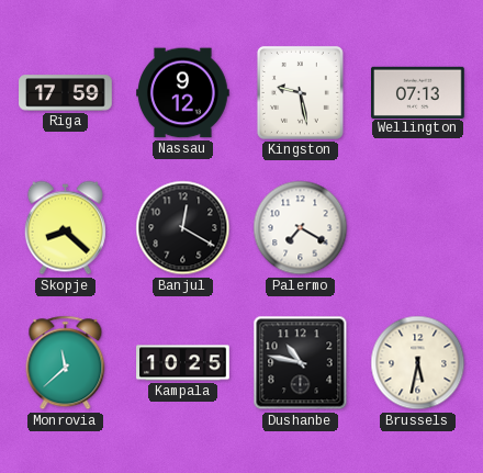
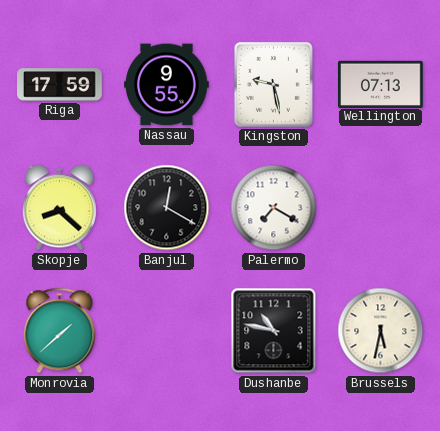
Nassau: 9:12 -> 9:55 (167, 85)
Monrovia: 11:38 -> 1:38 (60, 331)
Kampala: 10:25 -> none (183, 363)
